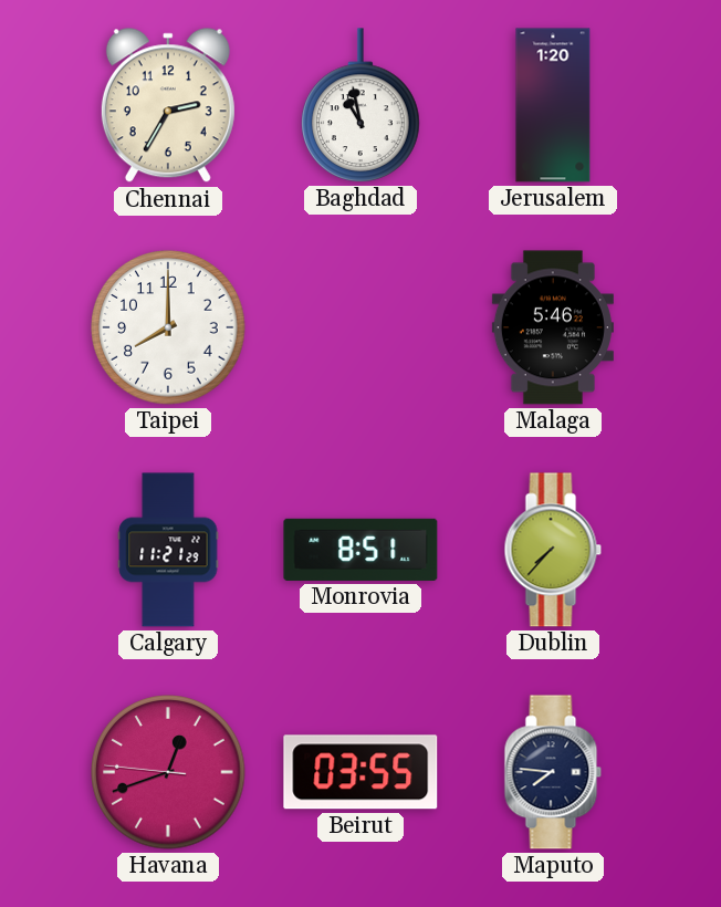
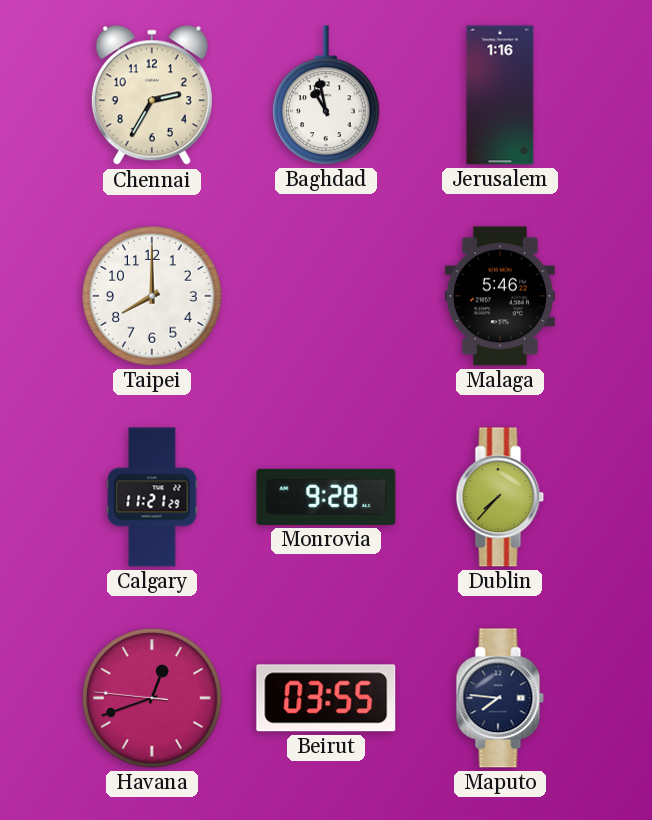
Jerusalem: 1:20 -> 1:16 (500, 95)
Monrovia: 8:51 -> 9:28 (326, 497)
